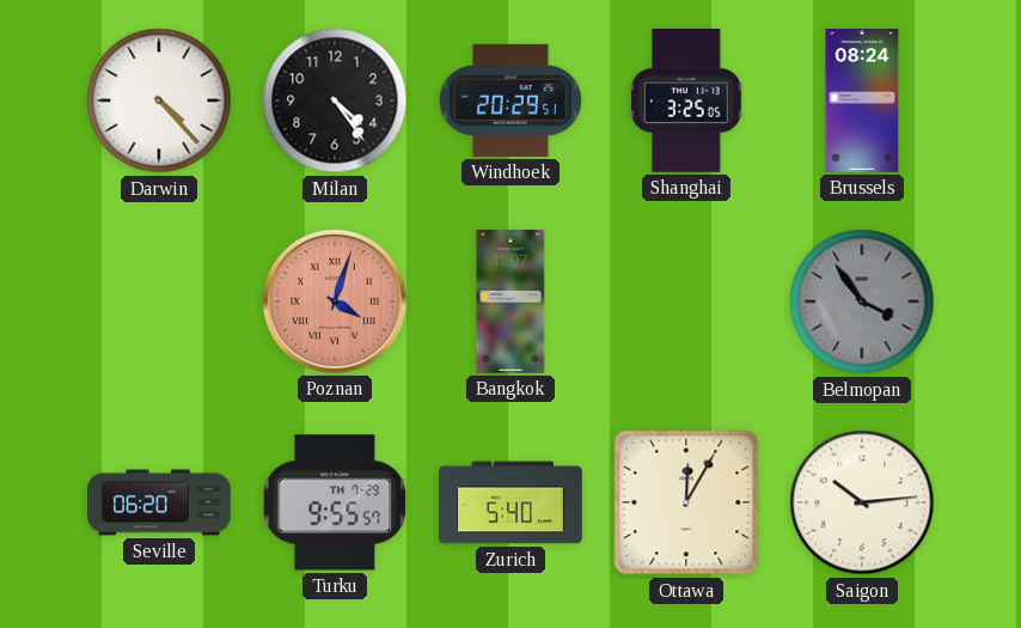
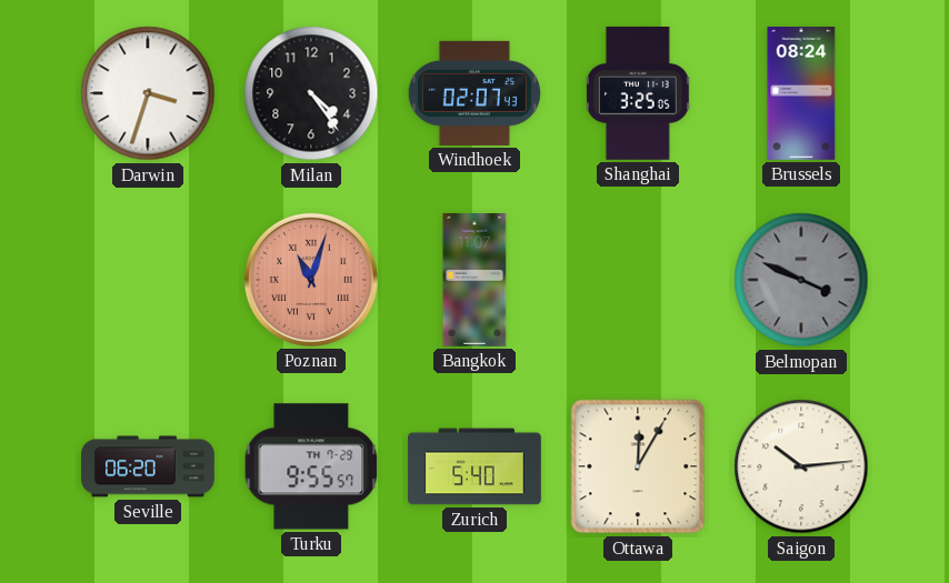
Darwin: 4:23 -> 3:33 (148, 93)
Windhoek: 20:29 -> 02:07 (474, 93)
Poznan: 4:03 -> 11:03 (311, 280)
Belmopan: 3:54 -> 3:49 (801, 280)
